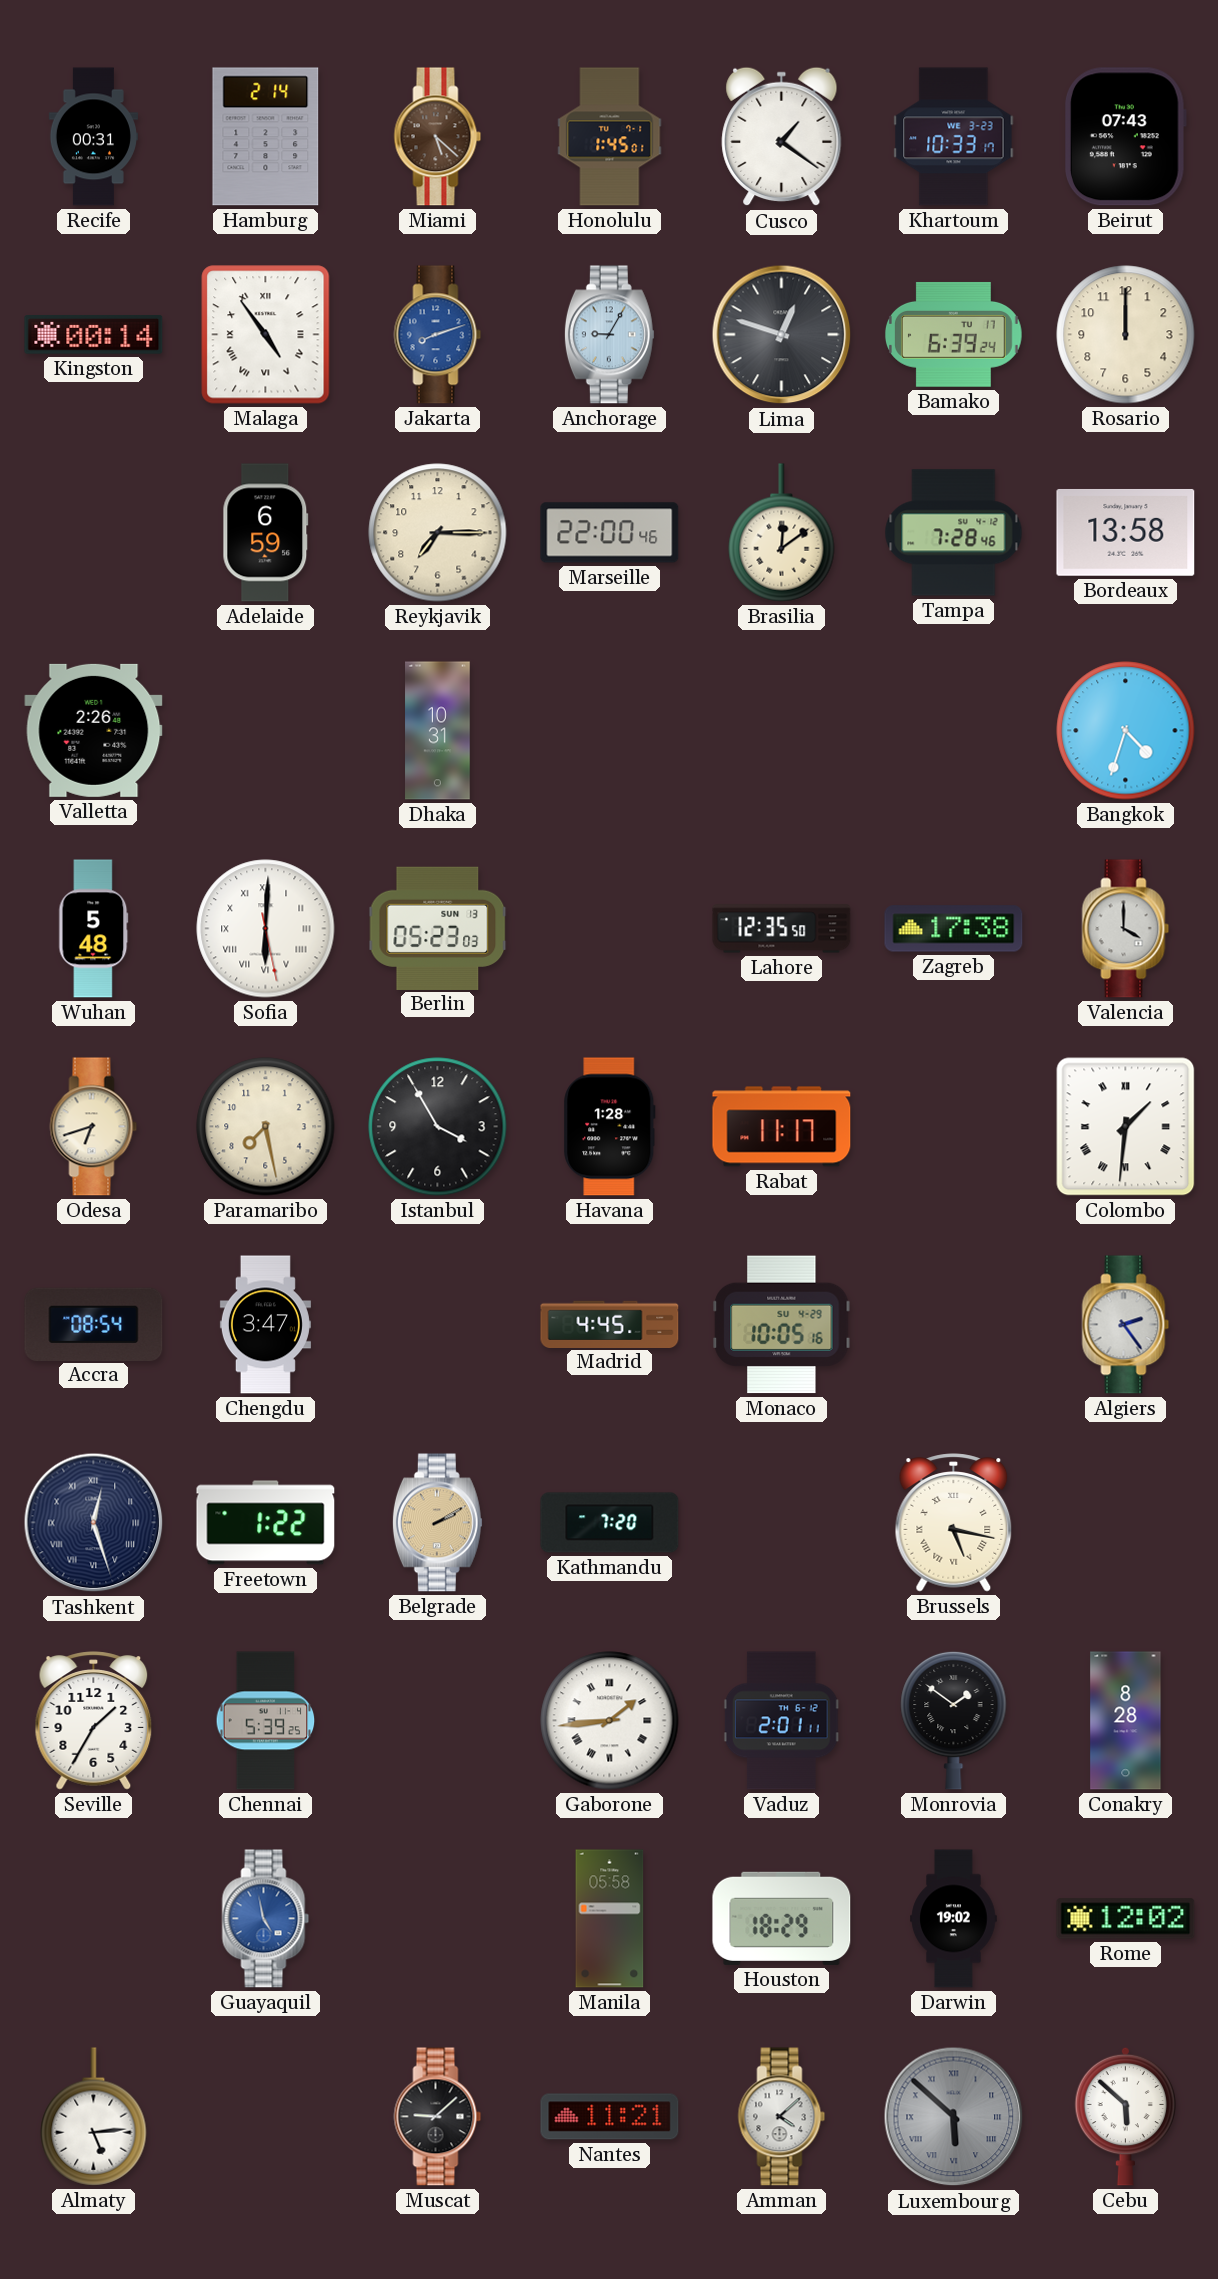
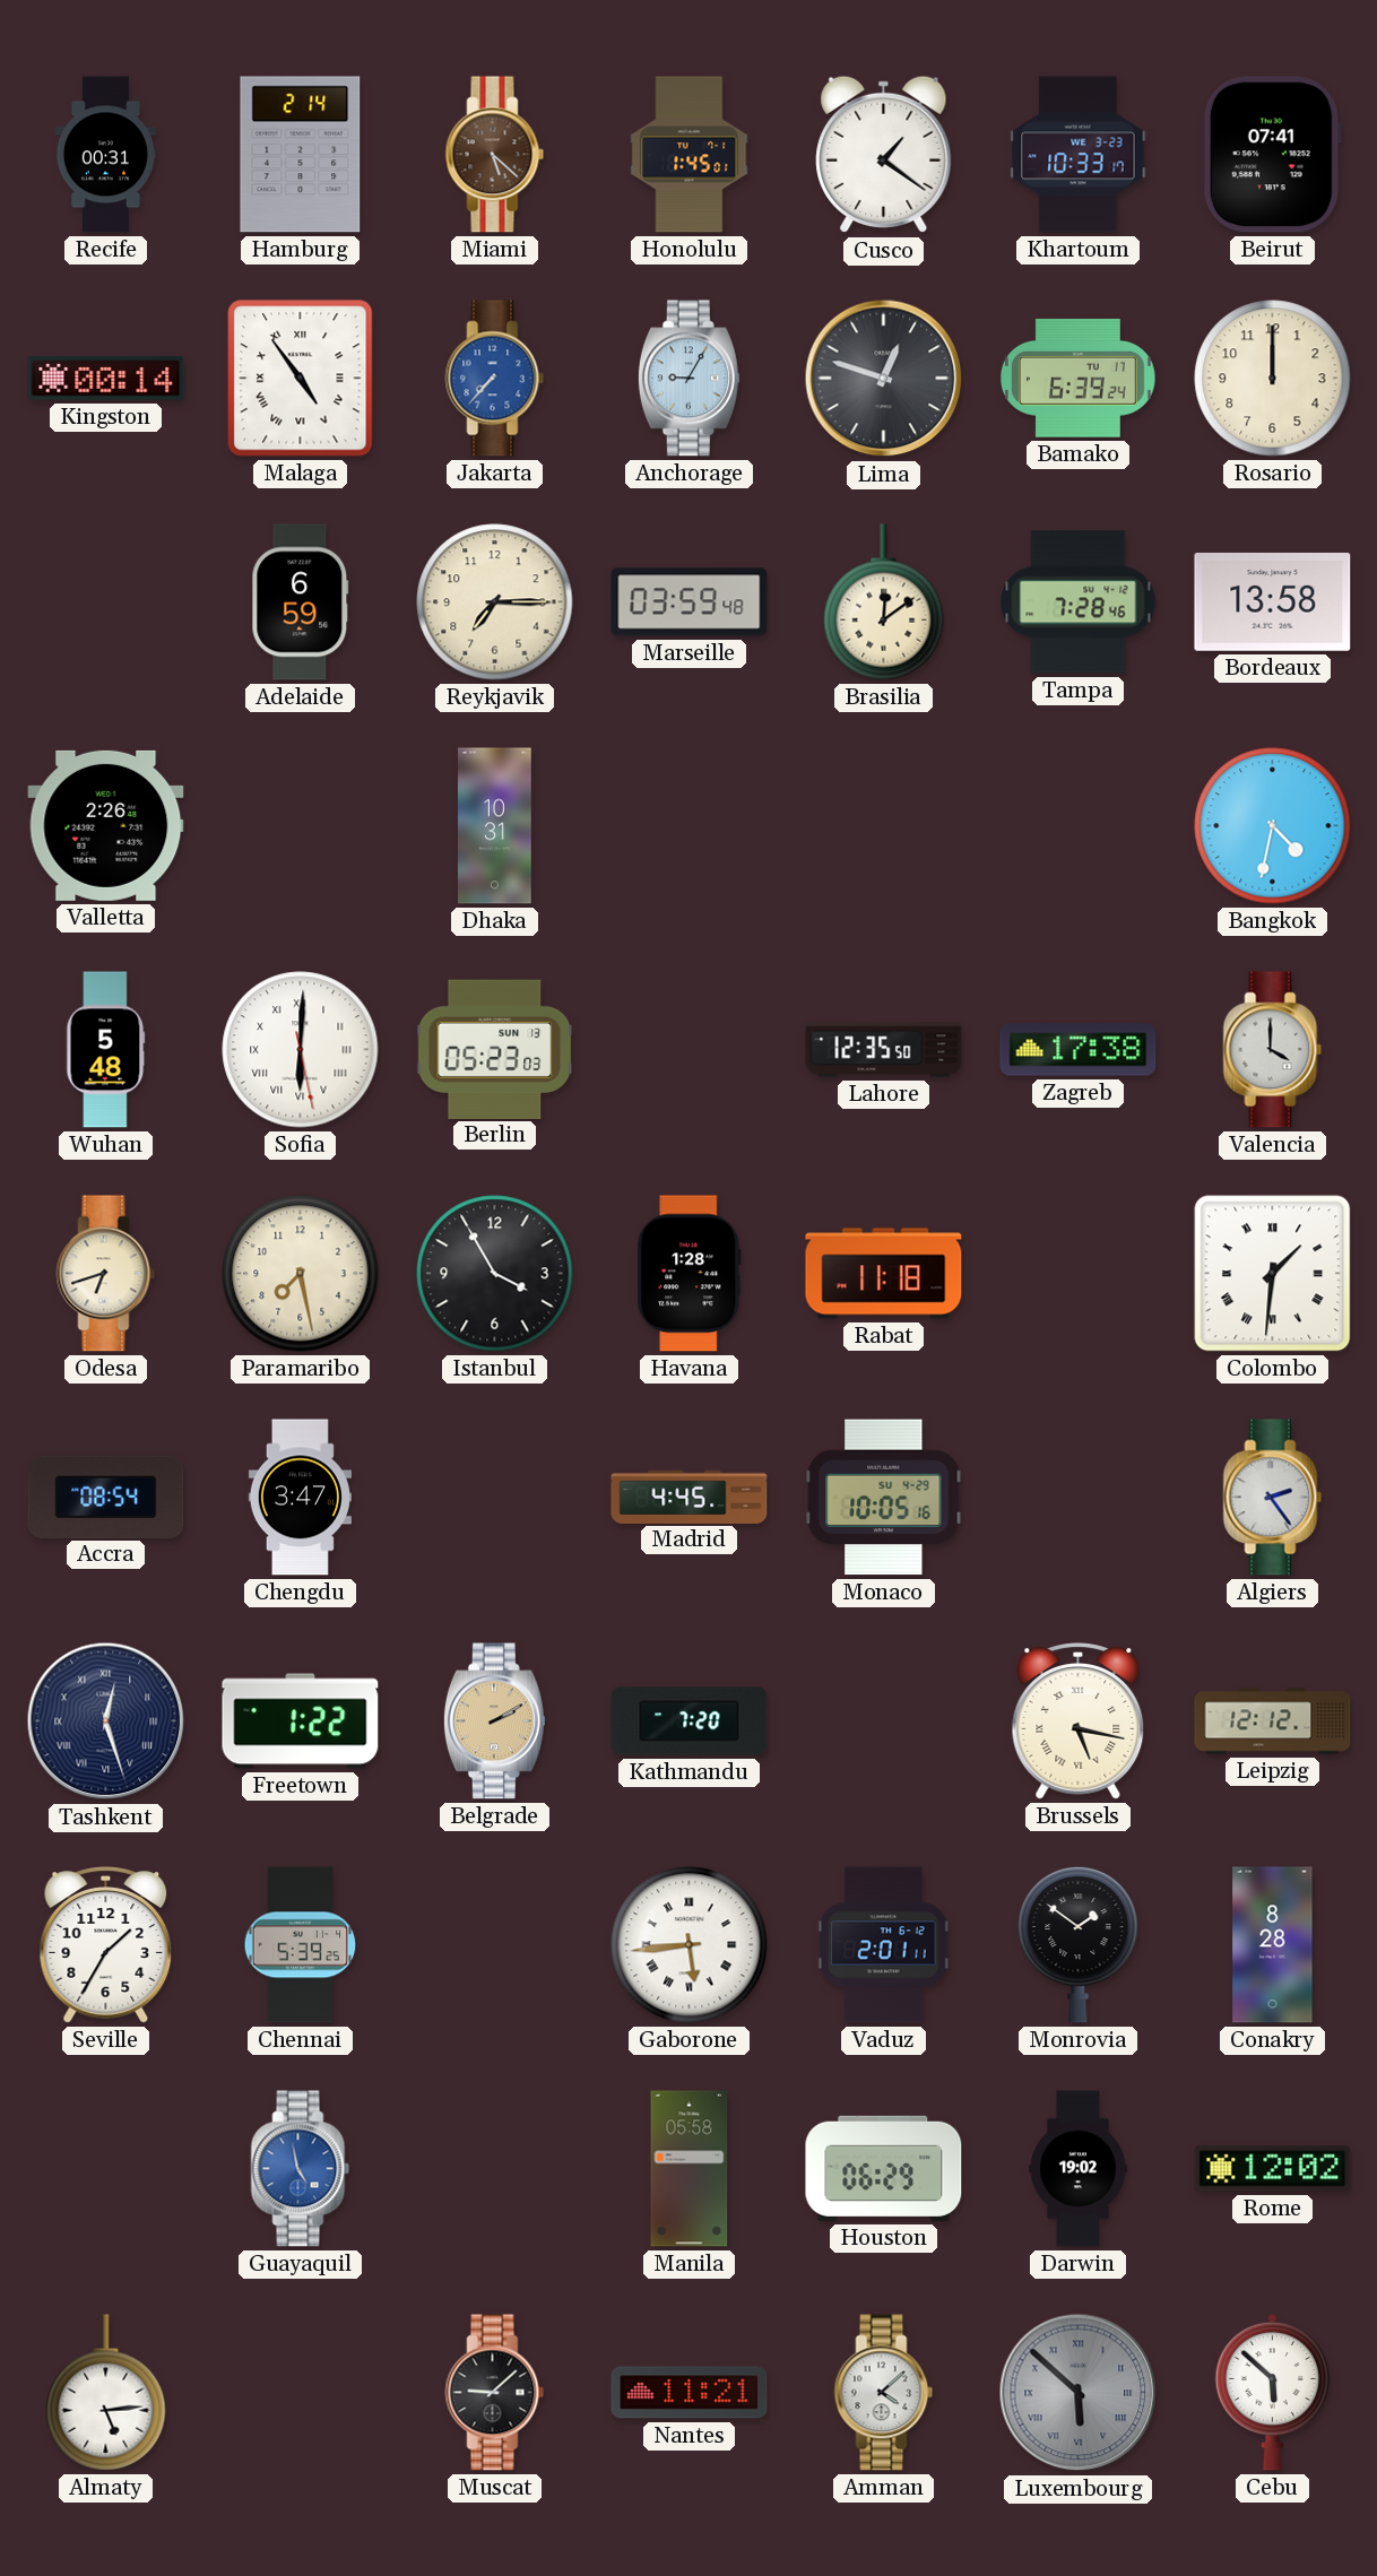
Beirut: 07:43 -> 07:41 (1272, 155)
Jakarta: 8:12 -> 7:37 (495, 379)
Marseille: 22:00 -> 03:59 (690, 602)
Bangkok: 4:33 -> 4:32 (1273, 826)
Rabat: 11:17 -> 11:18 (884, 1274)
Leipzig: none -> 12:12 (1273, 1721)
Gaborone: 1:44 -> 5:44 (690, 1945)
Houston: 18:29 -> 06:29 (884, 2168)
